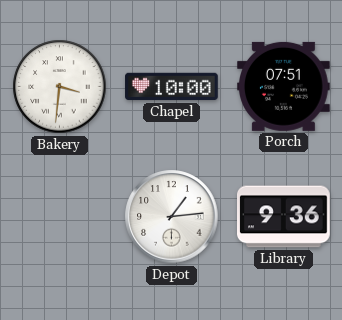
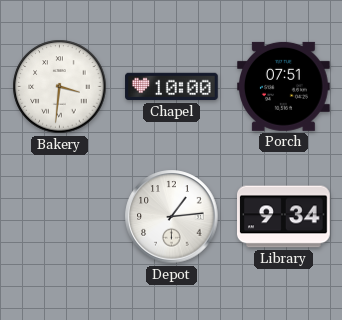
Library: 9:36 -> 9:34 (284, 217)
